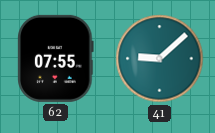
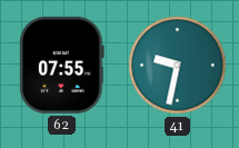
41: 9:08 -> 9:32 (178, 66)
